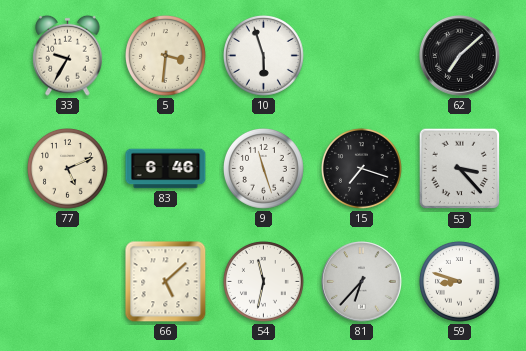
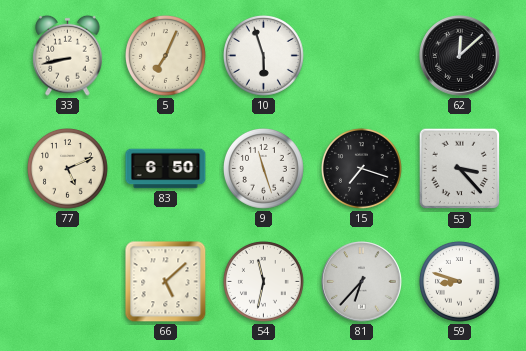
33: 9:35 -> 8:43 (68, 55)
5: 3:31 -> 7:04 (166, 56)
62: 7:08 -> 12:08 (460, 56)
83: 6:46 -> 6:50 (166, 169)
